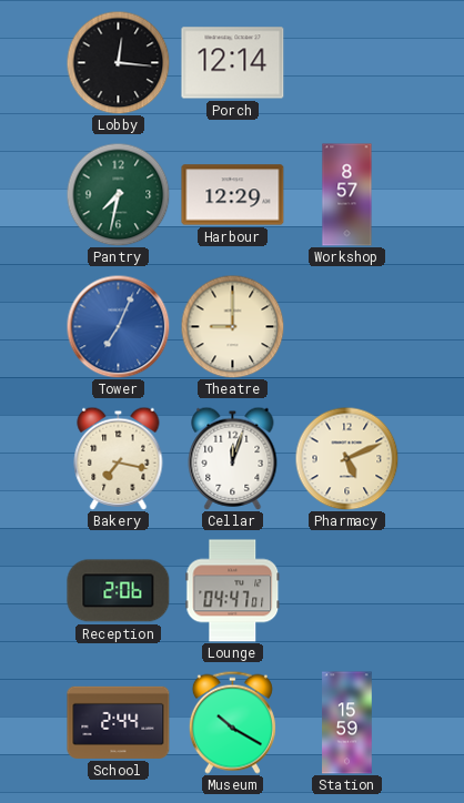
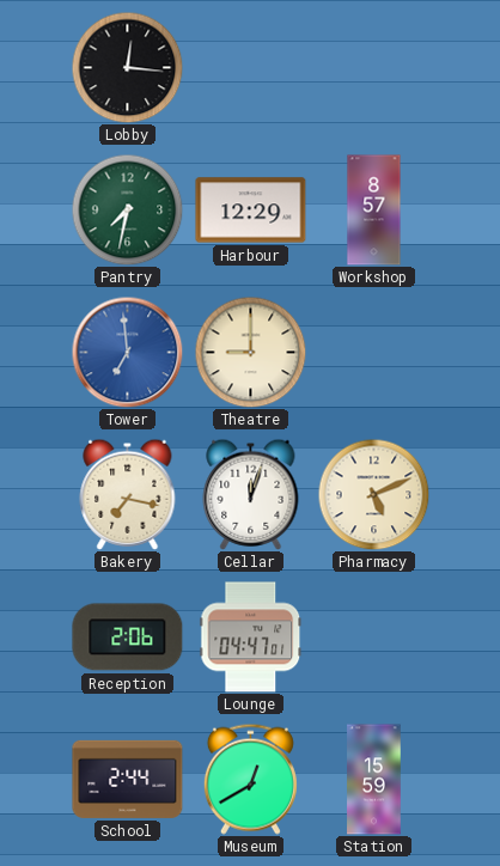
Porch: 12:14 -> none (233, 63)
Tower: 7:04 -> 6:59 (127, 352)
Museum: 10:20 -> 12:40 (250, 779)
